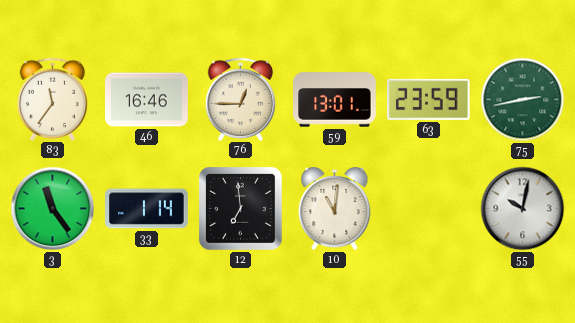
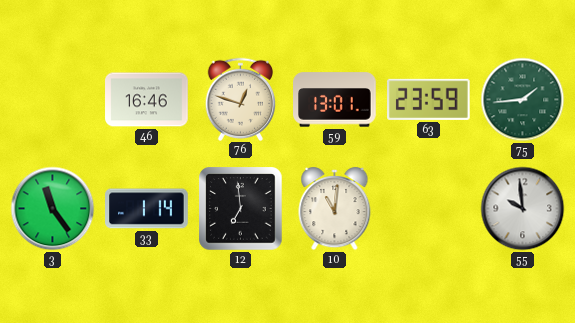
83: 11:36 -> none (53, 99)
76: 12:45 -> 12:48 (241, 99)
75: 2:43 -> 1:44 (523, 100)
55: 10:02 -> 9:59 (523, 209)
